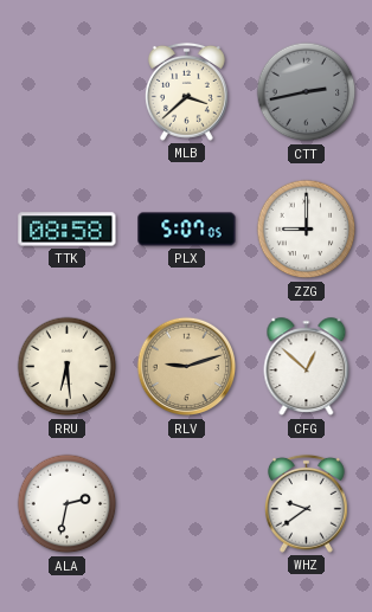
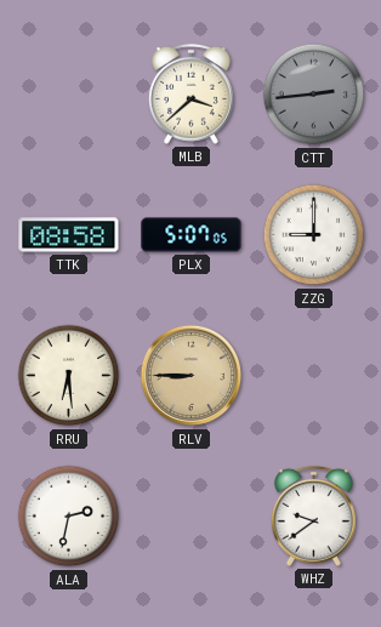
CTT: 2:43 -> 2:44 (314, 95)
RLV: 9:12 -> 8:45 (192, 376)
CFG: 12:52 -> none (307, 367)
